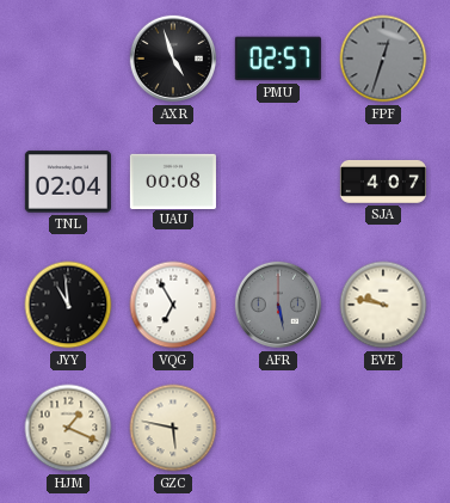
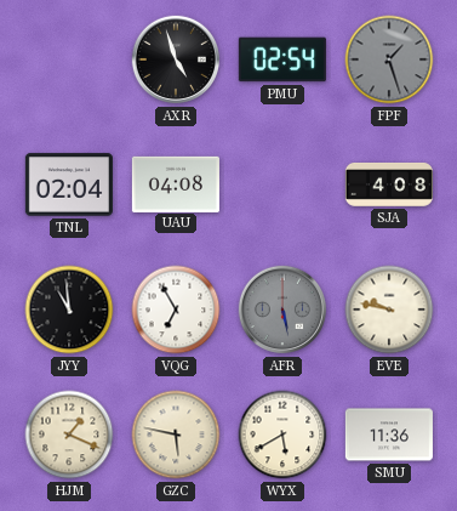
PMU: 02:57 -> 02:54 (282, 59)
FPF: 12:33 -> 1:27 (389, 59)
UAU: 00:08 -> 04:08 (176, 183)
SJA: 4:07 -> 4:08 (389, 184)
WYX: none -> 5:40 (282, 435)
SMU: none -> 11:36 (389, 435)
